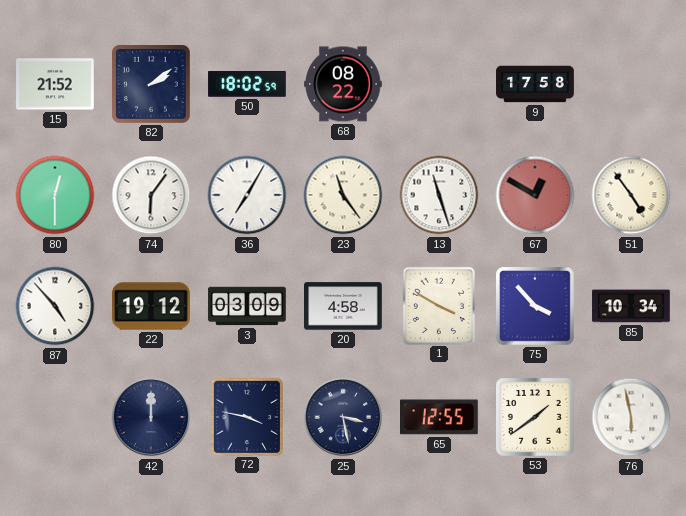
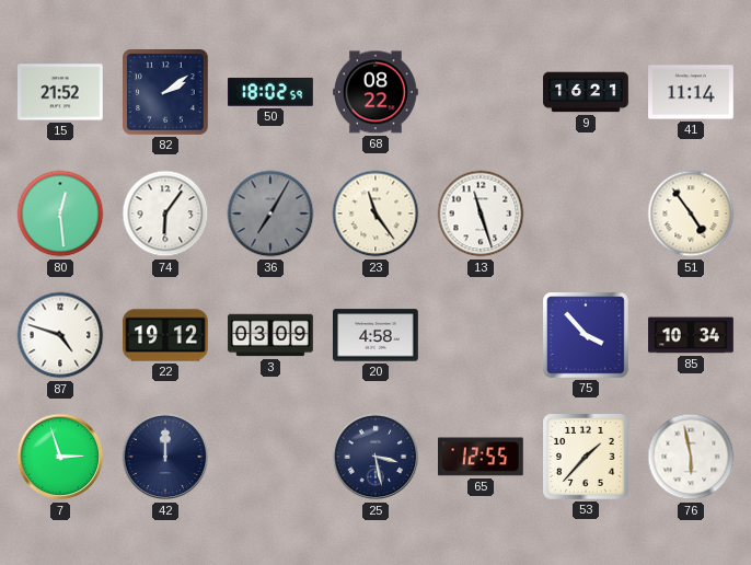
9: 17:58 -> 16:21 (586, 92)
41: none -> 11:14 (692, 92)
80: 12:30 -> 12:29 (60, 214)
36 dial: white -> grey (270, 214)
67: 12:50 -> none (535, 195)
87: 4:53 -> 4:48 (60, 335)
1: 3:50 -> none (438, 305)
7: none -> 2:57 (60, 457)
72: 3:47 -> none (246, 416)
53: 1:39 -> 1:37 (587, 458)
